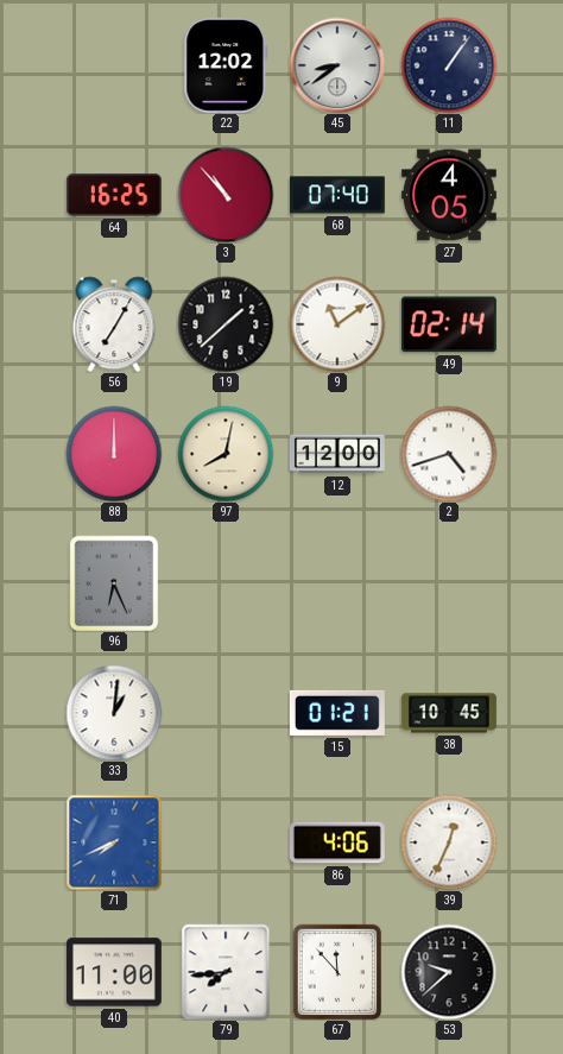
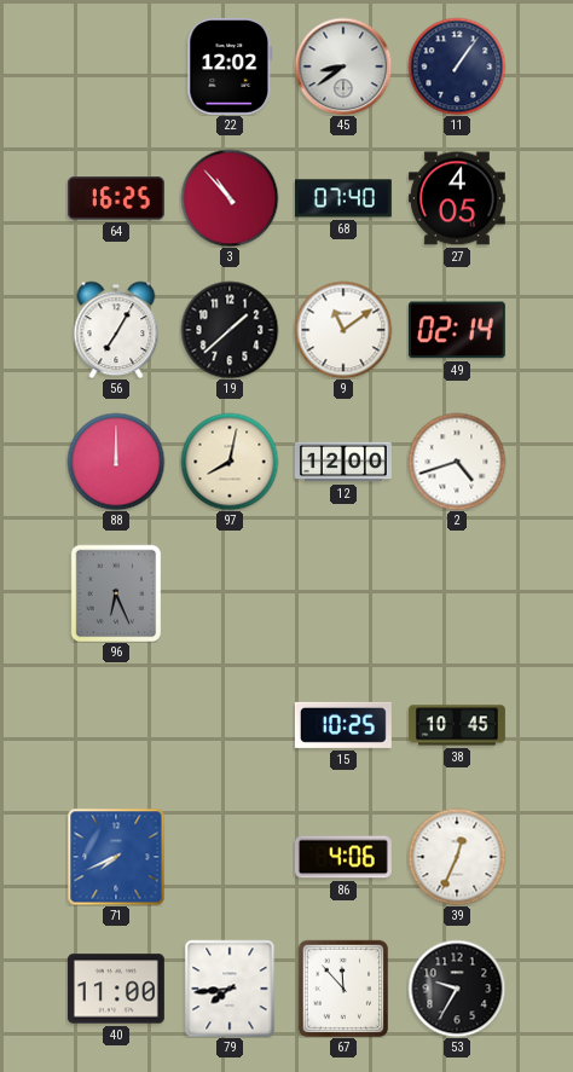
33: 1:01 -> none (114, 713)
15: 01:21 -> 10:25 (343, 725)
53: 9:38 -> 9:35 (457, 989)
